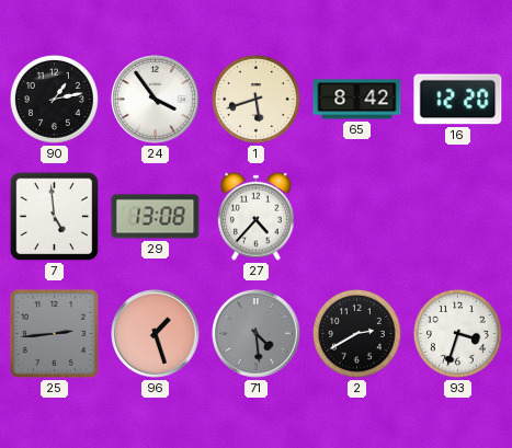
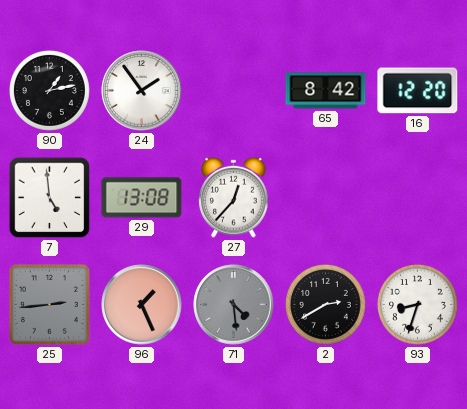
24: 3:54 -> 1:54 (142, 91)
1: 5:42 -> none (255, 99)
27: 4:37 -> 12:37 (234, 197)
96: 1:27 -> 1:26 (142, 305)
93: 3:33 -> 8:33 (417, 304)
